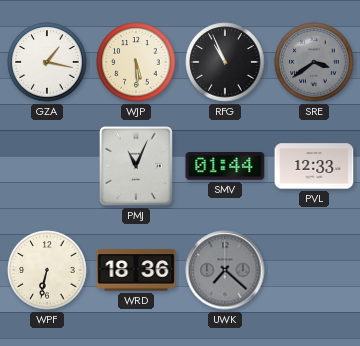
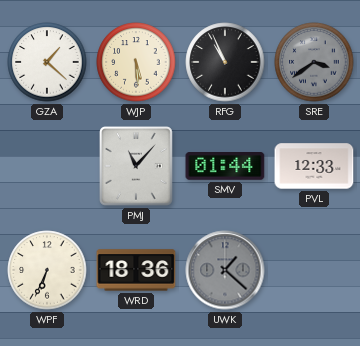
GZA: 1:17 -> 1:22 (47, 62)
PMJ: 11:04 -> 11:07 (137, 167)
WPF: 6:32 -> 6:34 (47, 270)
UWK: 7:22 -> 1:22 (225, 270)
